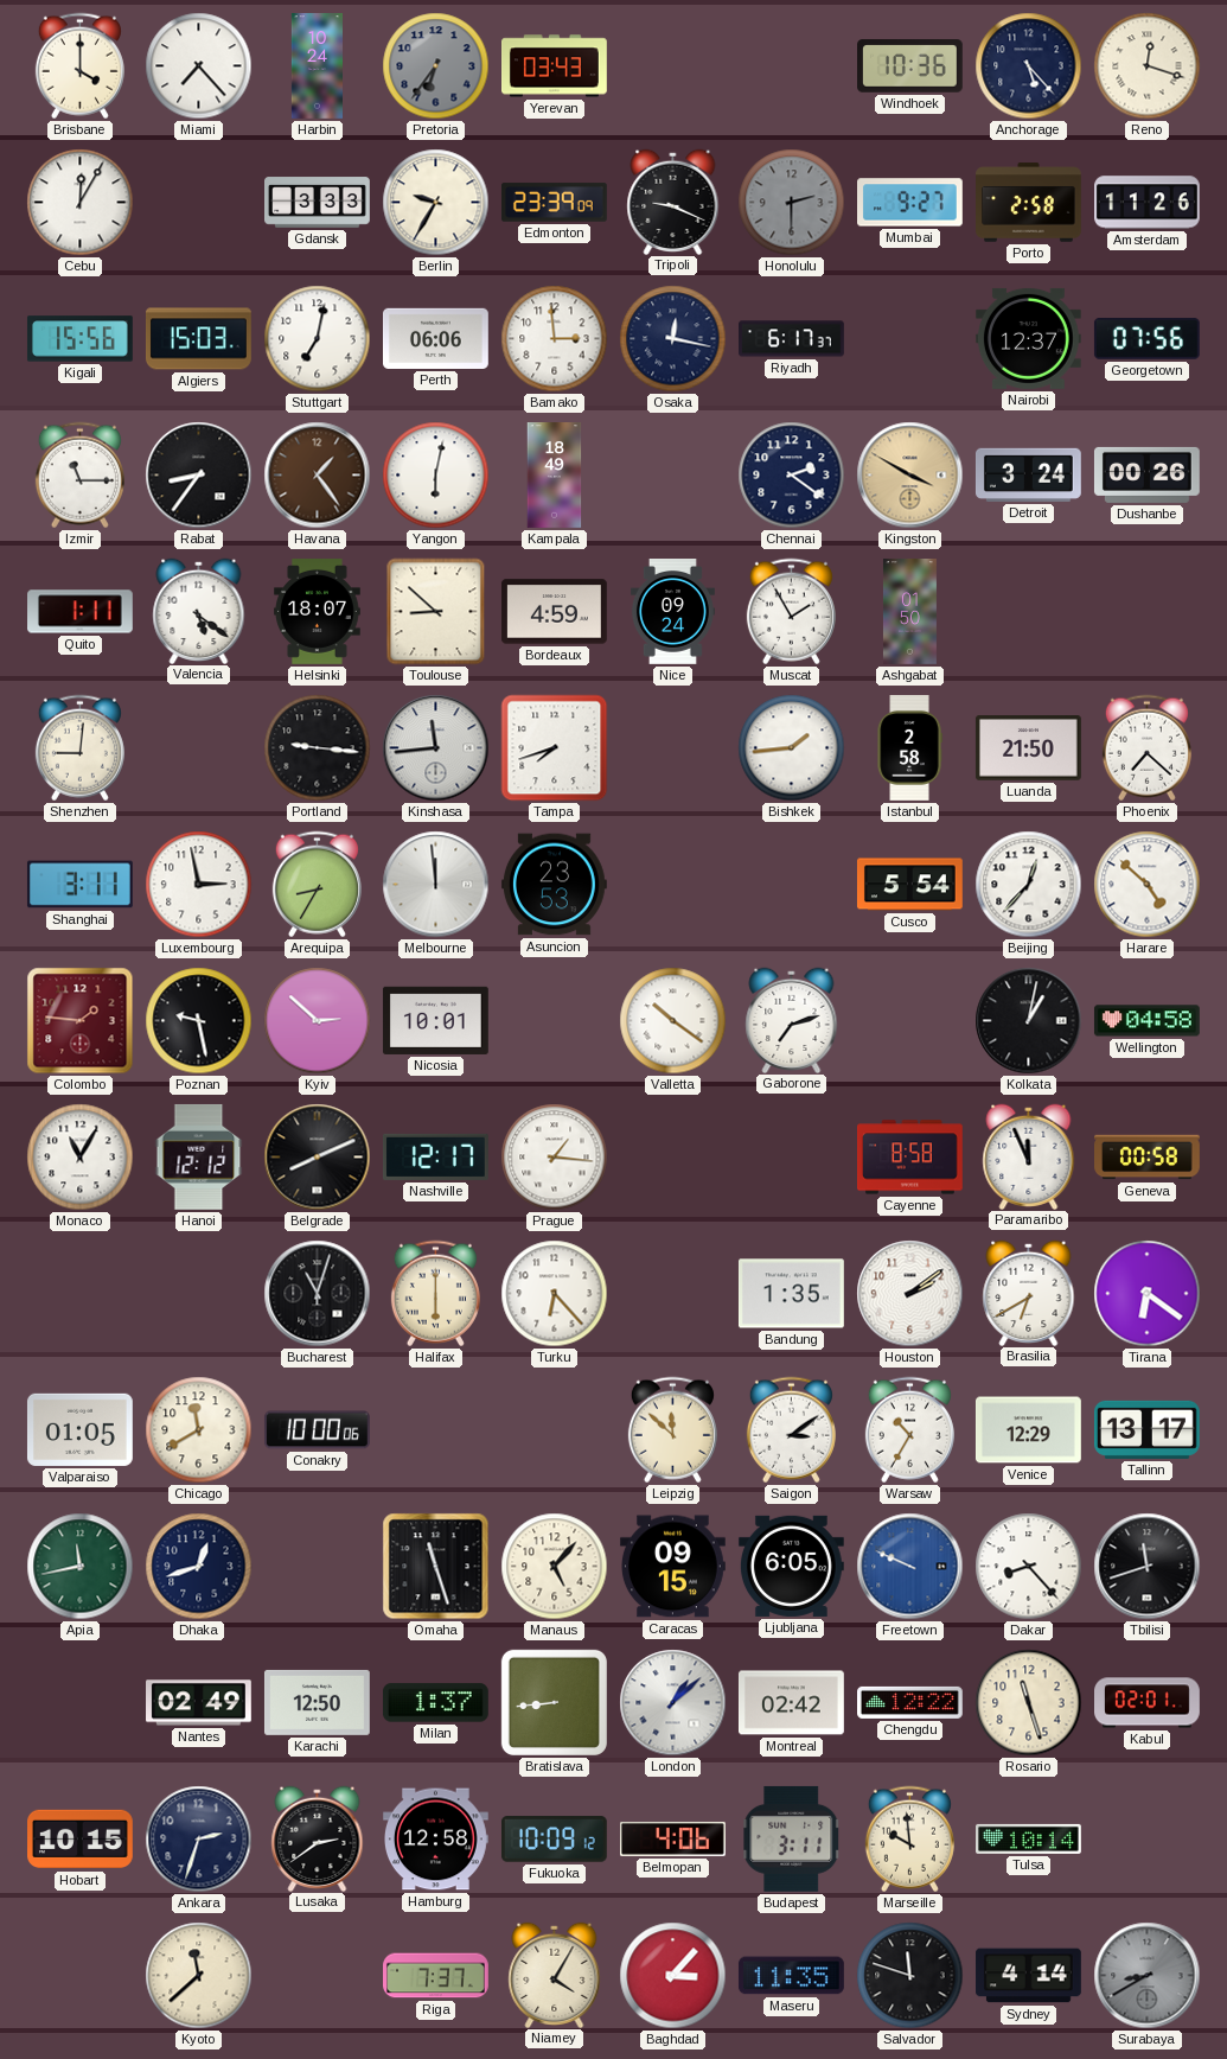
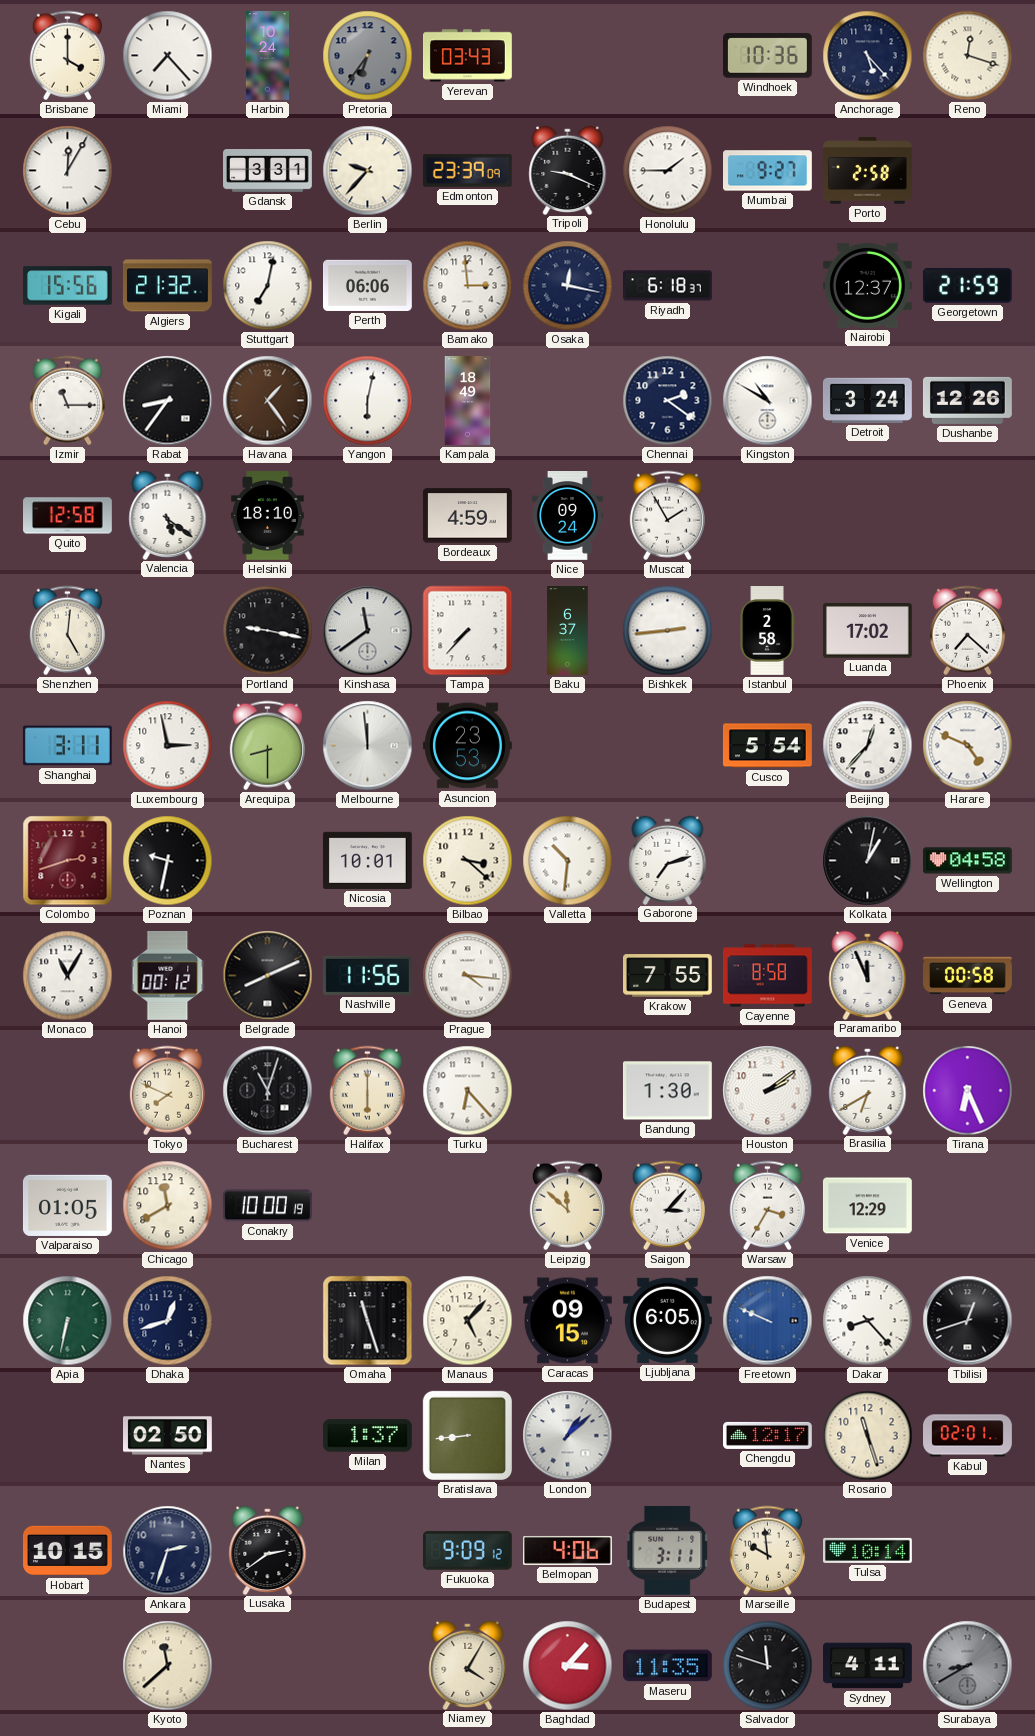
Gdansk: 3:33 -> 3:31 (268, 171)
Berlin: 9:35 -> 9:37 (368, 171)
Honolulu: 2:30 -> 1:45 (668, 171)
Honolulu dial: grey -> white (668, 171)
Amsterdam: 11:26 -> none (1148, 203)
Algiers: 15:03 -> 21:32 (168, 286)
Riyadh: 6:17 -> 6:18 (668, 286)
Georgetown: 07:56 -> 21:59 (967, 285)
Kingston: 3:50 -> 10:50 (768, 401)
Kingston dial: champagne -> white (768, 401)
Dushanbe: 00:26 -> 12:26 (967, 400)
Quito: 1:11 -> 12:58 (68, 516)
Helsinki: 18:07 -> 18:10 (268, 516)
Toulouse: 8:52 -> none (436, 612)
Ashgabat: 01:50 -> none (909, 612)
Shenzhen: 9:01 -> 5:01 (67, 631)
Portland: 9:16 -> 9:17 (268, 631)
Kinshasa: 11:44 -> 11:39 (368, 631)
Tampa: 7:42 -> 7:37 (468, 631)
Baku: none -> 6:37 (568, 631)
Bishkek: 1:44 -> 2:44 (668, 631)
Luanda: 21:50 -> 17:02 (867, 631)
Arequipa: 8:35 -> 8:30 (267, 746)
Harare: 4:52 -> 4:49 (968, 746)
Colombo: 1:46 -> 2:42 (68, 861)
Poznan: 9:28 -> 9:32 (168, 861)
Kyiv: 2:52 -> none (318, 1021)
Bilbao: none -> 3:22 (468, 861)
Valletta: 10:21 -> 10:31 (568, 861)
Hanoi: 12:12 -> 00:12 (168, 975)
Nashville: 12:17 -> 11:56 (367, 975)
Prague: 1:16 -> 4:16 (468, 976)
Krakow: none -> 7:55 (668, 976)
Tokyo: none -> 7:49 (167, 1091)
Bandung: 1:35 -> 1:30 (667, 1091)
Tirana: 6:21 -> 6:26 (968, 1091)
Conakry: 10:00:06 -> 10:00:19 (267, 1206)
Saigon: 3:09 -> 3:07 (667, 1206)
Warsaw: 10:35 -> 3:35 (767, 1206)
Tallinn: 13:17 -> none (1146, 1429)
Apia: 11:43 -> 6:32 (68, 1321)
Tbilisi: 11:42 -> 12:42 (968, 1321)
Nantes: 02:49 -> 02:50 (168, 1436)
Karachi: 12:50 -> none (317, 1702)
Montreal: 02:42 -> none (791, 1703)
Chengdu: 12:22 -> 12:17 (768, 1435)
Hamburg: 12:58 -> none (436, 1840)
Fukuoka: 10:09 -> 9:09 (467, 1551)
Riga: 7:37 -> none (436, 1976)
Sydney: 4:14 -> 4:11 (868, 1666)
